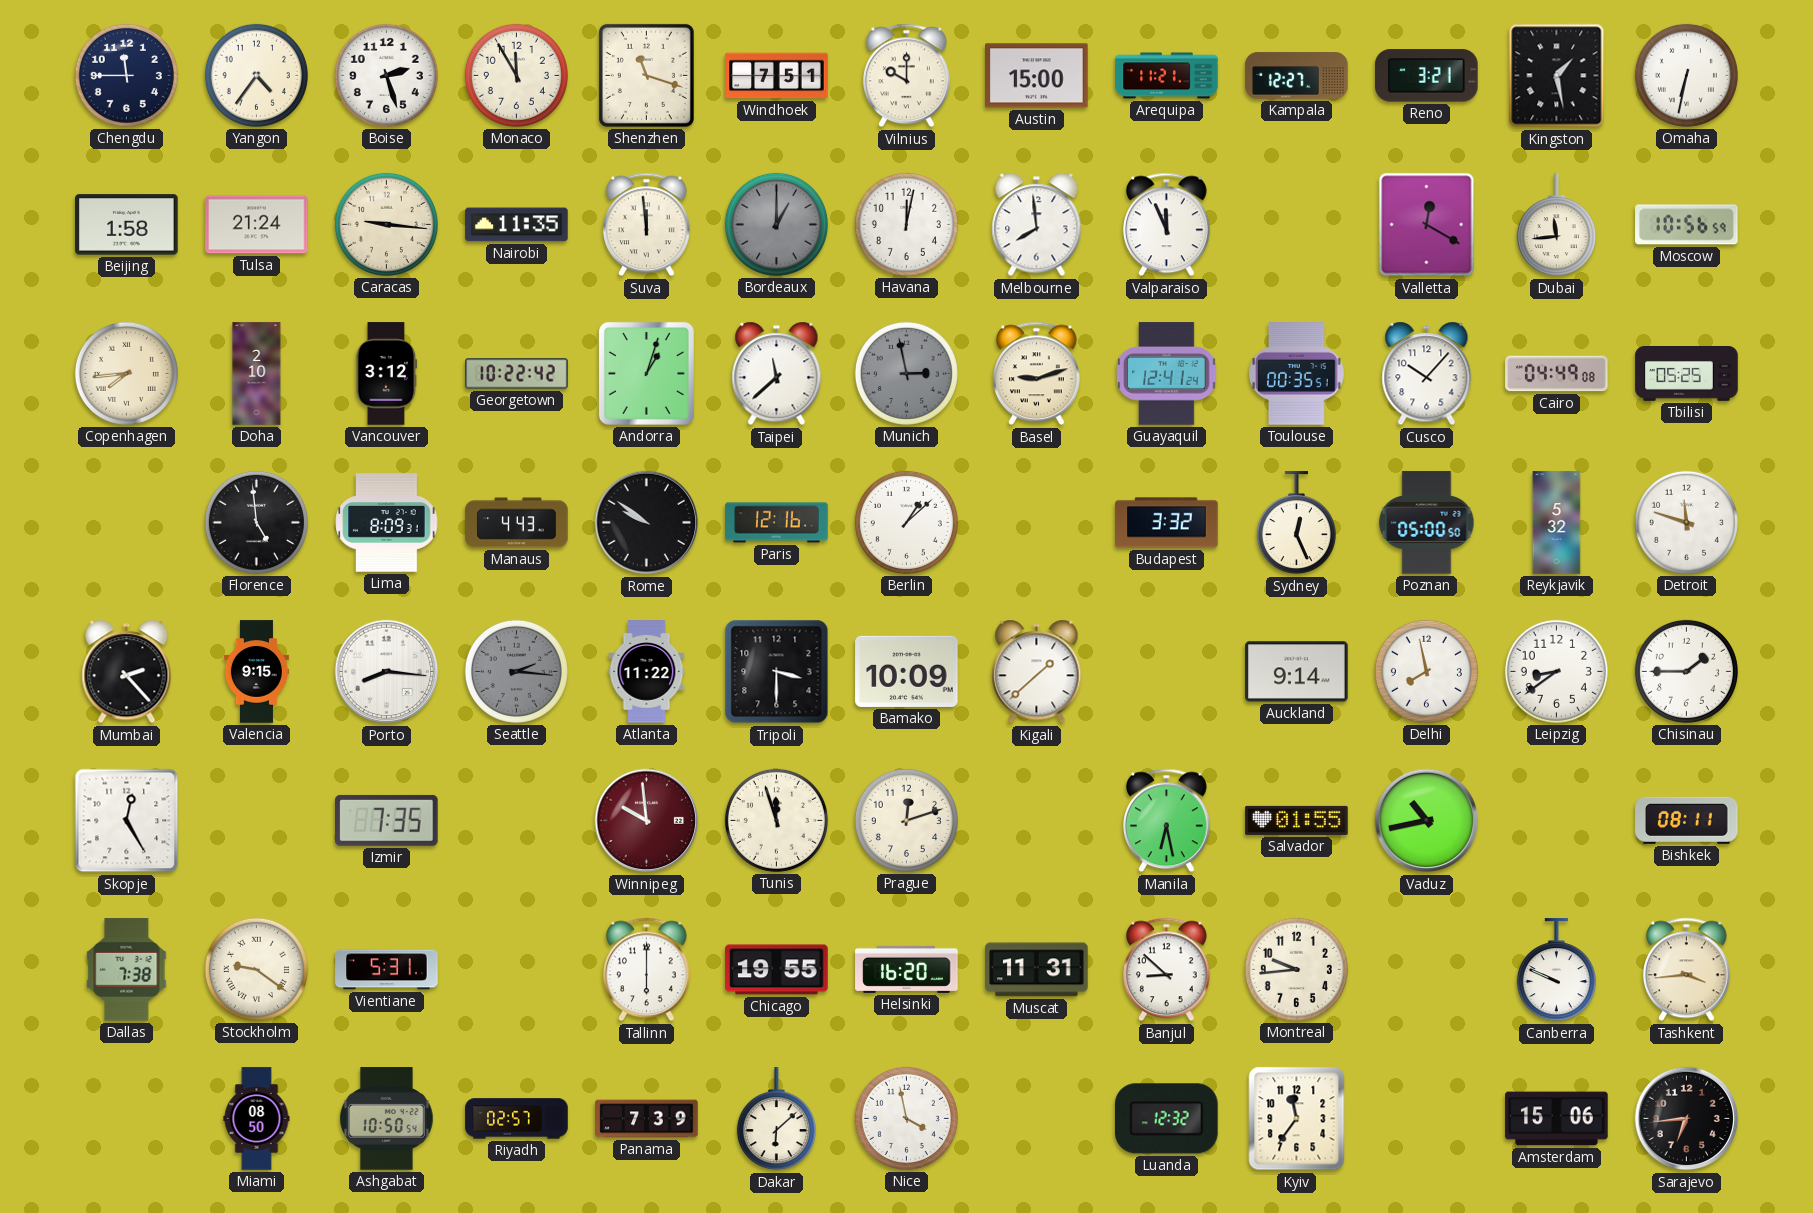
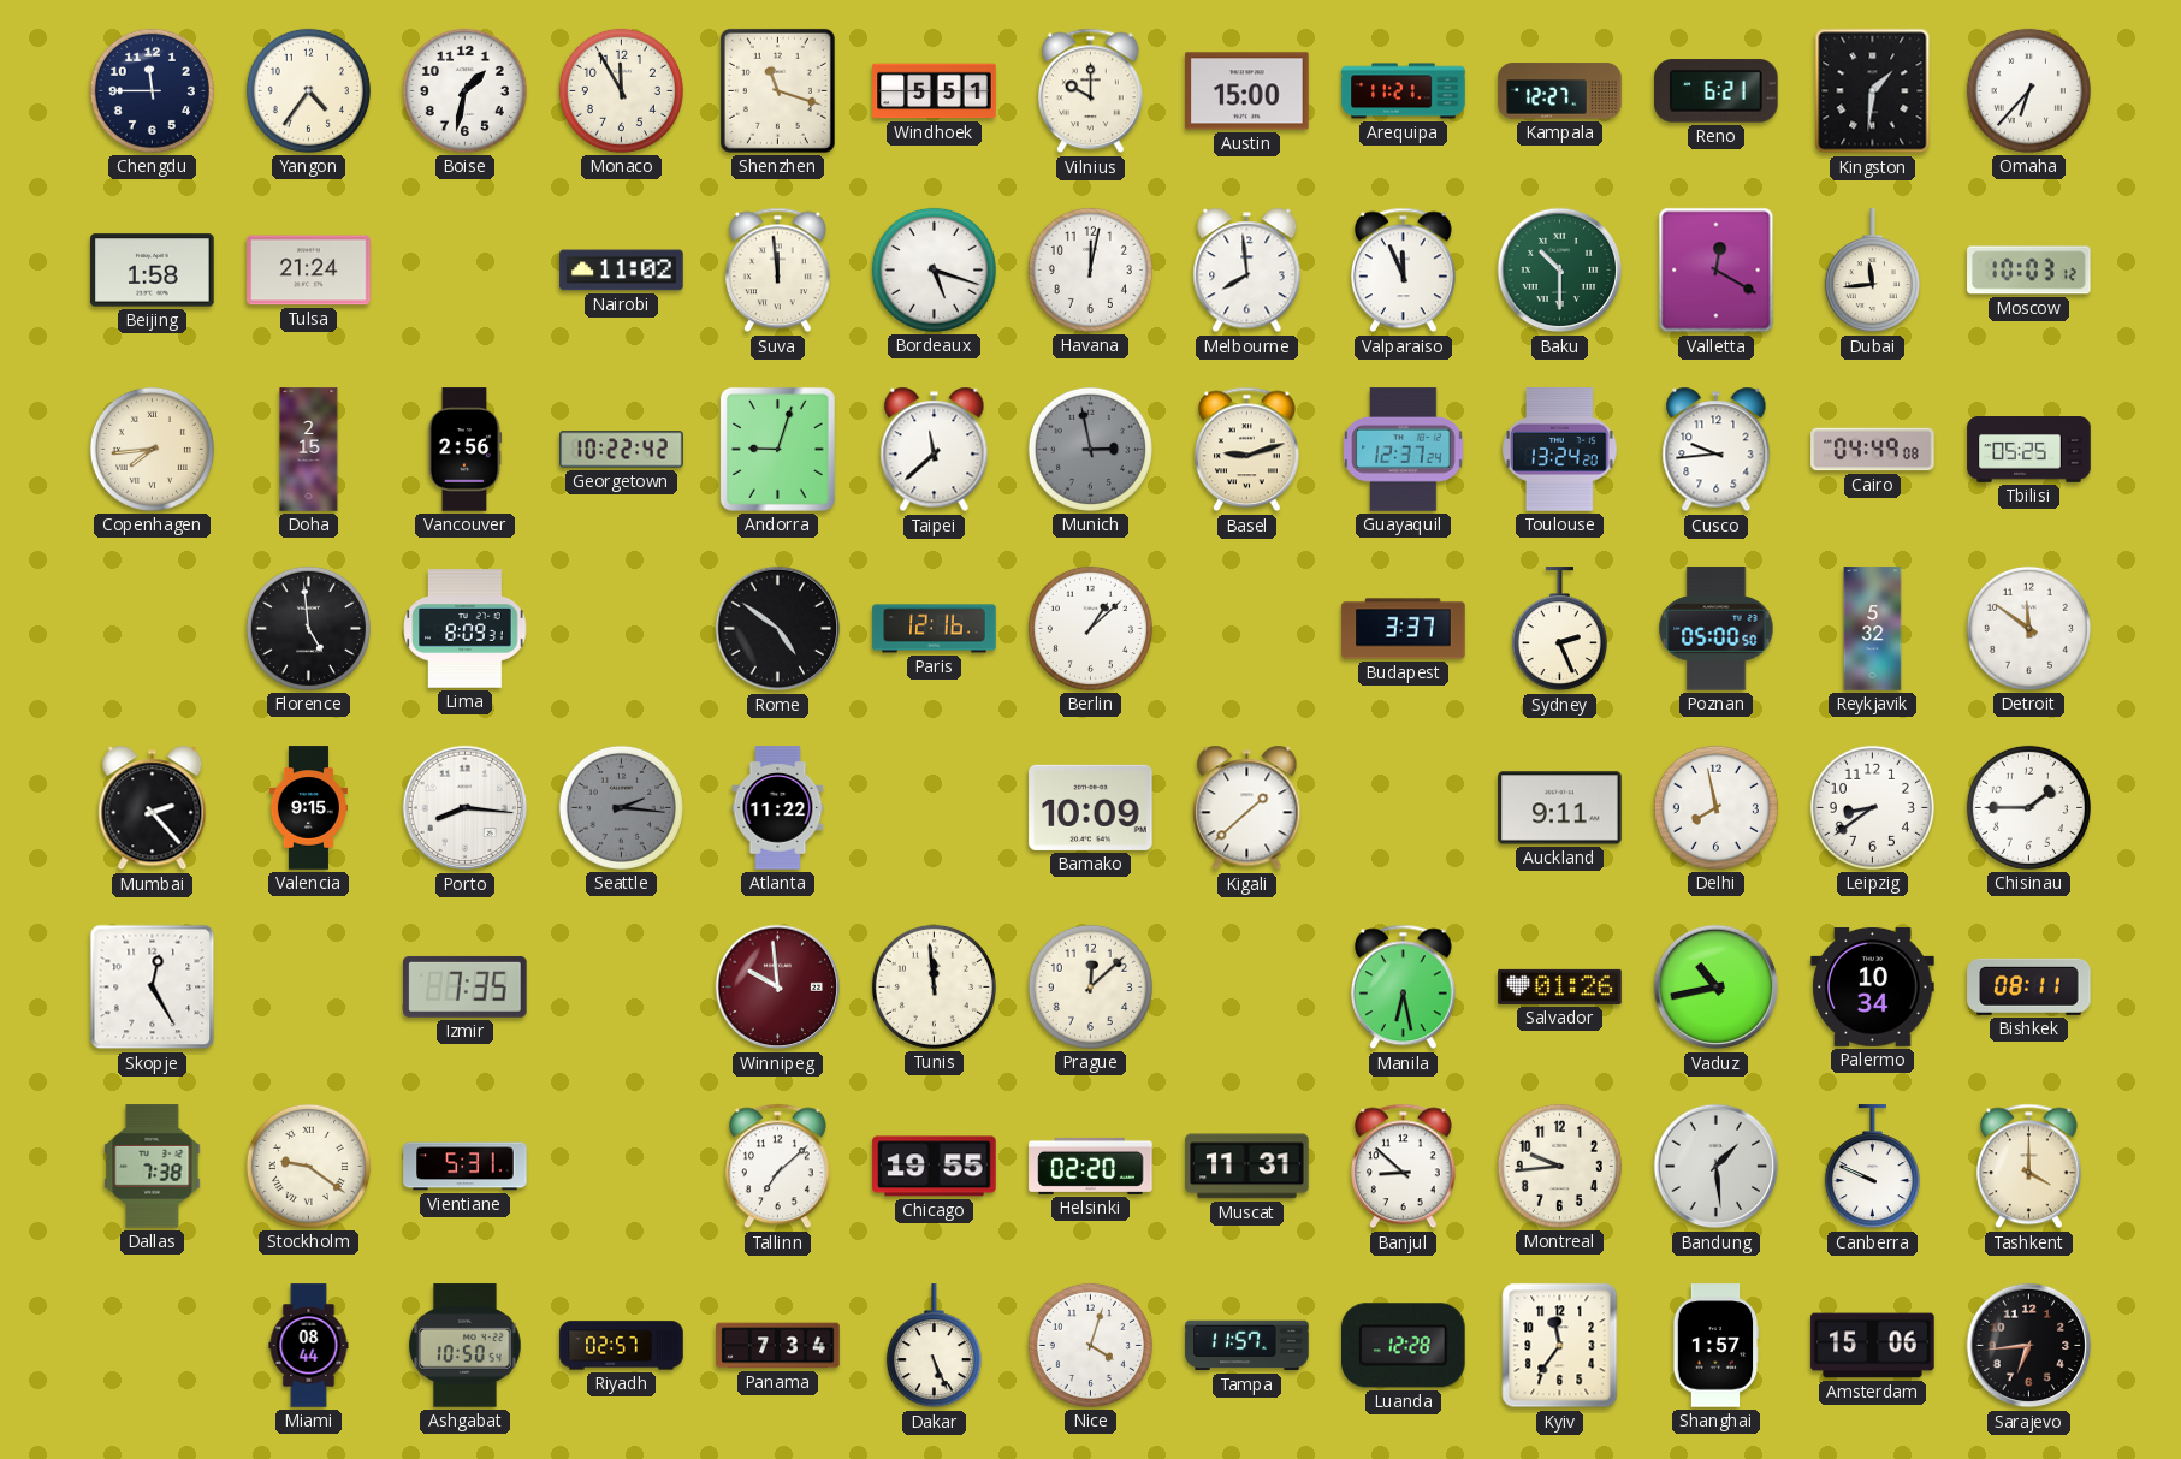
Boise: 2:27 -> 1:32 (464, 90)
Windhoek: 7:51 -> 5:51 (935, 91)
Reno: 3:21 -> 6:21 (1717, 91)
Kingston: 1:28 -> 1:31 (1873, 91)
Omaha: 6:32 -> 6:37 (2028, 90)
Caracas: 9:16 -> none (386, 224)
Nairobi: 11:35 -> 11:02 (622, 271)
Bordeaux: 1:00 -> 5:18 (934, 269)
Bordeaux dial: grey -> white (934, 269)
Baku: none -> 10:30 (1560, 271)
Moscow: 10:56 -> 10:03 (2029, 271)
Doha: 2:10 -> 2:15 (309, 450)
Vancouver: 3:12 -> 2:56 (466, 450)
Andorra: 1:03 -> 9:03 (777, 449)
Guayaquil: 12:41 -> 12:37 (1404, 450)
Toulouse: 00:35 -> 13:24 (1560, 450)
Cusco: 10:07 -> 9:44 (1717, 450)
Manaus: 4:43 -> none (517, 523)
Rome: 9:51 -> 4:51 (778, 629)
Budapest: 3:32 -> 3:37 (1404, 629)
Sydney: 12:26 -> 2:26 (1559, 629)
Detroit: 11:48 -> 11:51 (2028, 628)
Tripoli: 3:30 -> none (777, 672)
Auckland: 9:14 -> 9:11 (1560, 808)
Tunis: 11:57 -> 11:59 (934, 986)
Prague: 12:12 -> 12:08 (1090, 986)
Salvador: 01:55 -> 01:26 (1560, 986)
Palermo: none -> 10:34 (1873, 986)
Tallinn: 6:00 -> 7:08 (777, 1167)
Helsinki: 16:20 -> 02:20 (1091, 1166)
Bandung: none -> 1:29 (1717, 1167)
Tashkent: 3:44 -> 4:00 (2028, 1167)
Miami: 08:50 -> 08:44 (309, 1346)
Panama: 7:39 -> 7:34 (778, 1346)
Dakar: 6:08 -> 5:26 (934, 1346)
Nice: 3:58 -> 4:03 (1090, 1345)
Tampa: none -> 11:57 (1247, 1346)
Luanda: 12:32 -> 12:28 (1404, 1346)
Shanghai: none -> 1:57 (1715, 1346)
